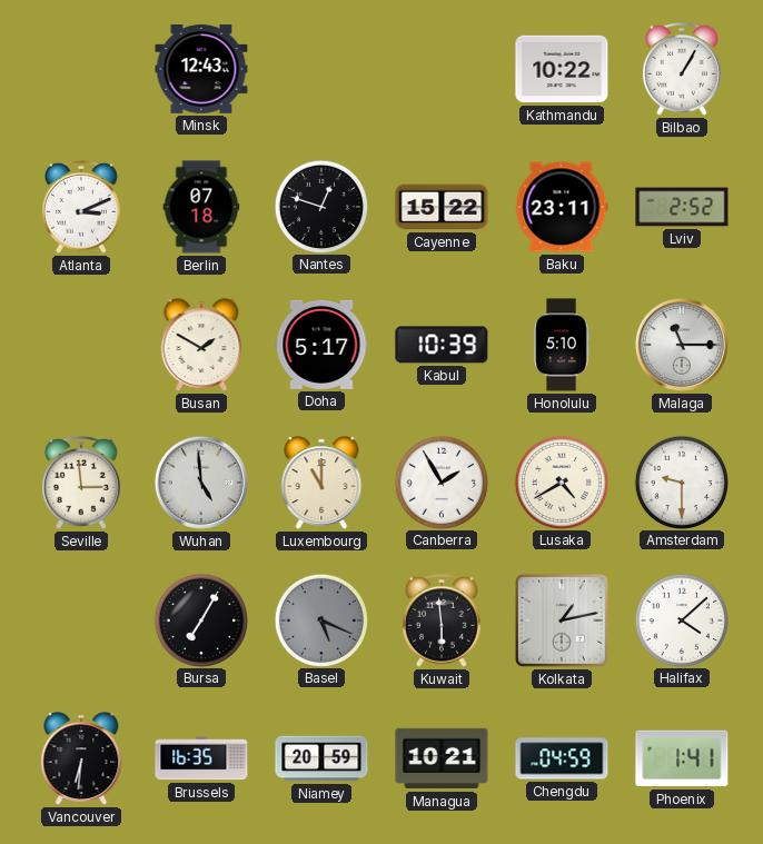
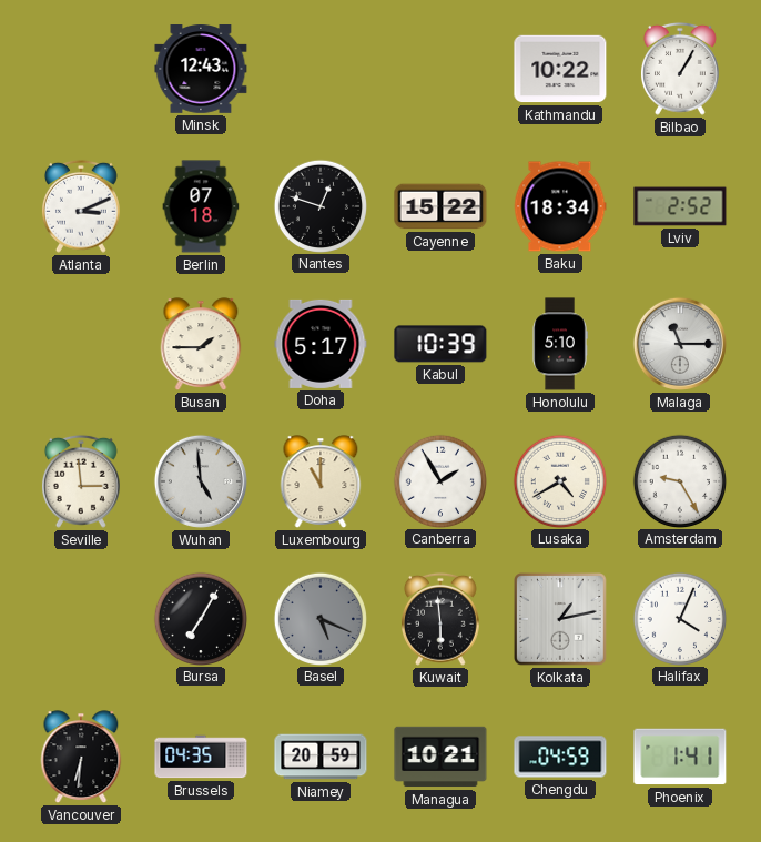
Baku: 23:11 -> 18:34 (560, 206)
Busan: 1:50 -> 1:45 (201, 344)
Amsterdam: 9:30 -> 9:25 (679, 480)
Halifax: 4:08 -> 4:04 (679, 618)
Brussels: 16:35 -> 04:35 (201, 757)
